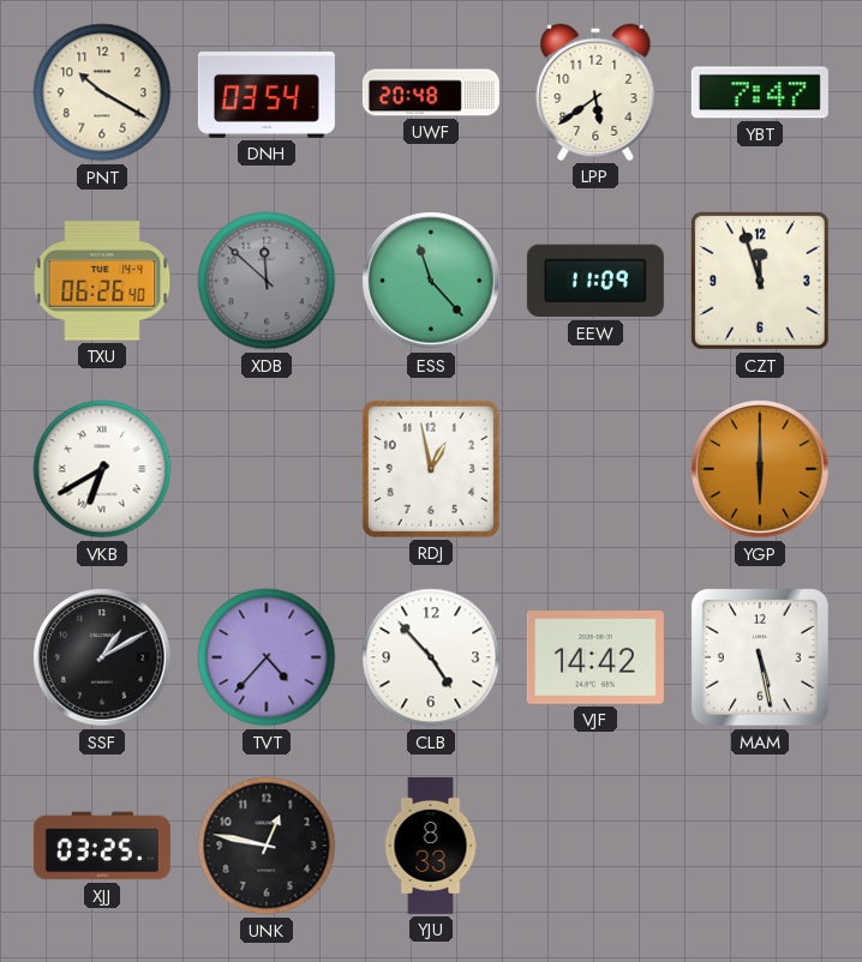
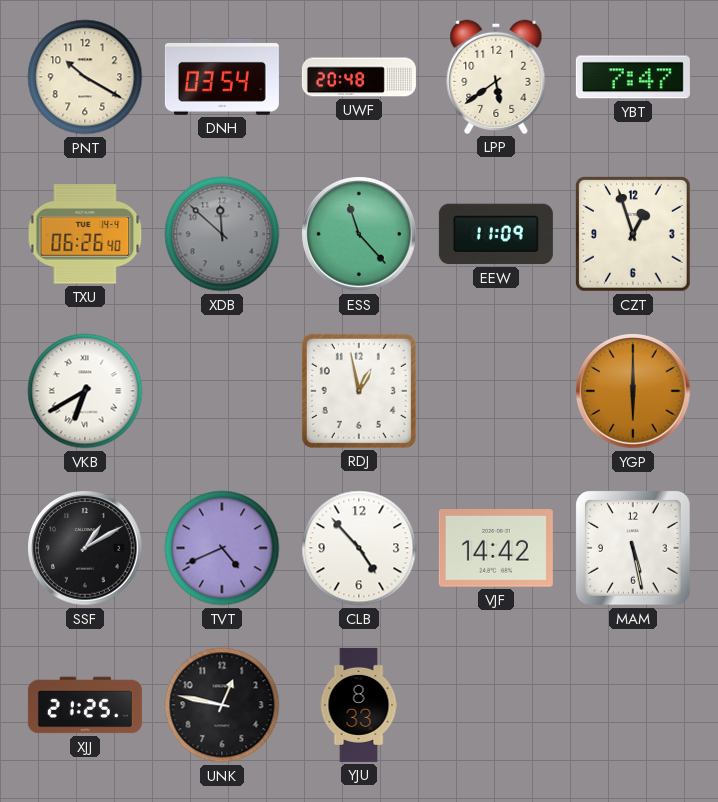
CZT: 11:57 -> 12:57 (634, 235)
TVT: 4:37 -> 4:41 (222, 548)
XJJ: 03:25 -> 21:25 (85, 705)
